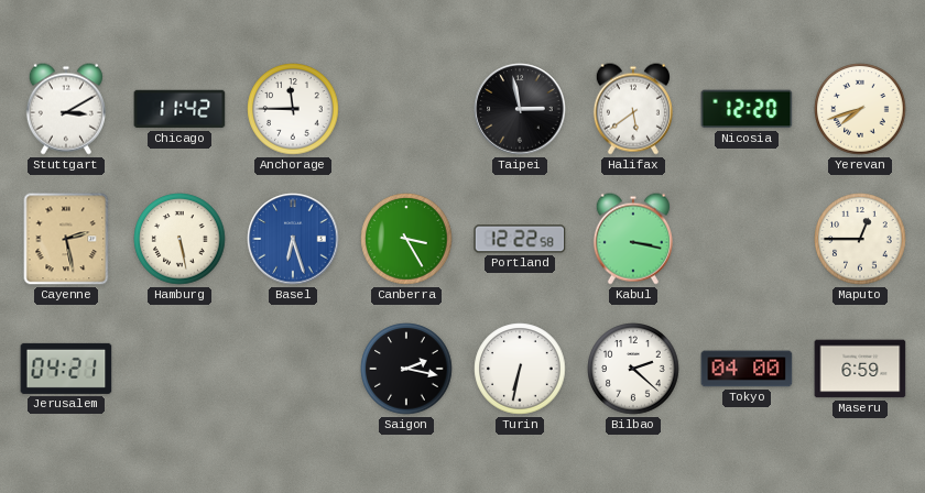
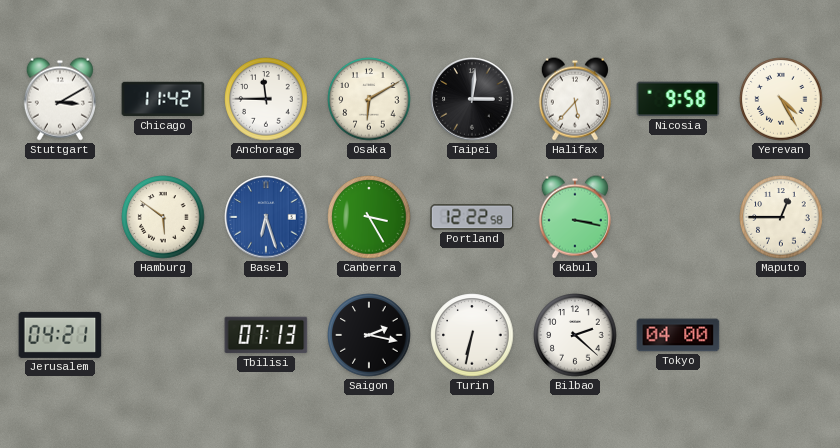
Osaka: none -> 6:10 (369, 99)
Taipei: 2:58 -> 3:01 (472, 99)
Halifax: 5:39 -> 5:37 (575, 99)
Nicosia: 12:20 -> 9:58 (678, 99)
Yerevan: 7:42 -> 4:25 (781, 99)
Cayenne: 2:28 -> none (66, 239)
Hamburg: 5:28 -> 5:51 (163, 217)
Tbilisi: none -> 07:13 (266, 335)
Maseru: 6:59 -> none (860, 369)
